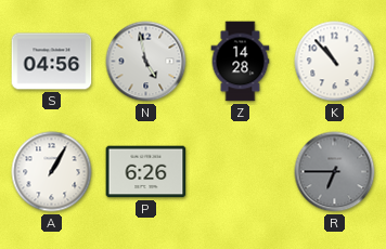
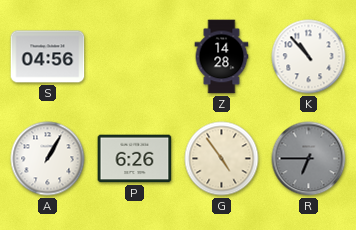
N: 4:58 -> none (146, 62)
G: none -> 4:54 (222, 159)
